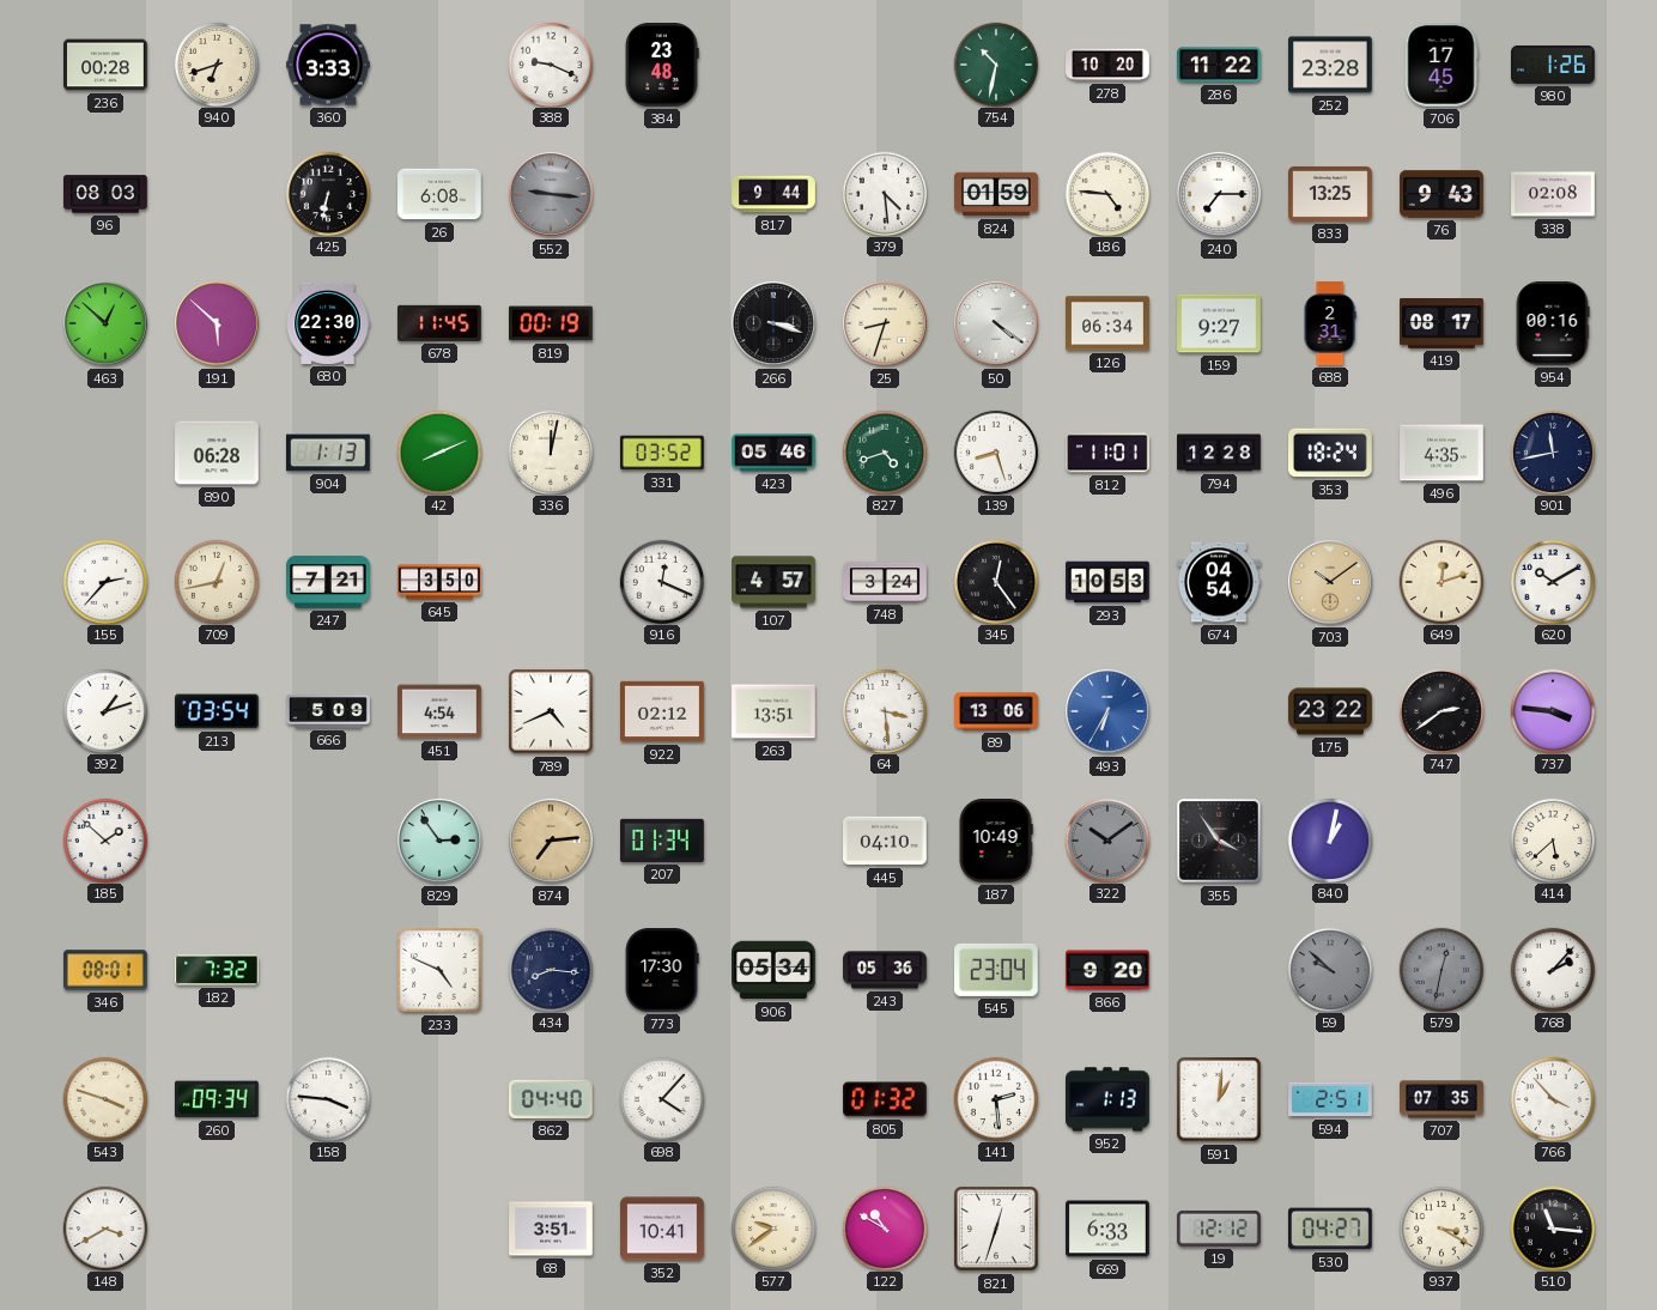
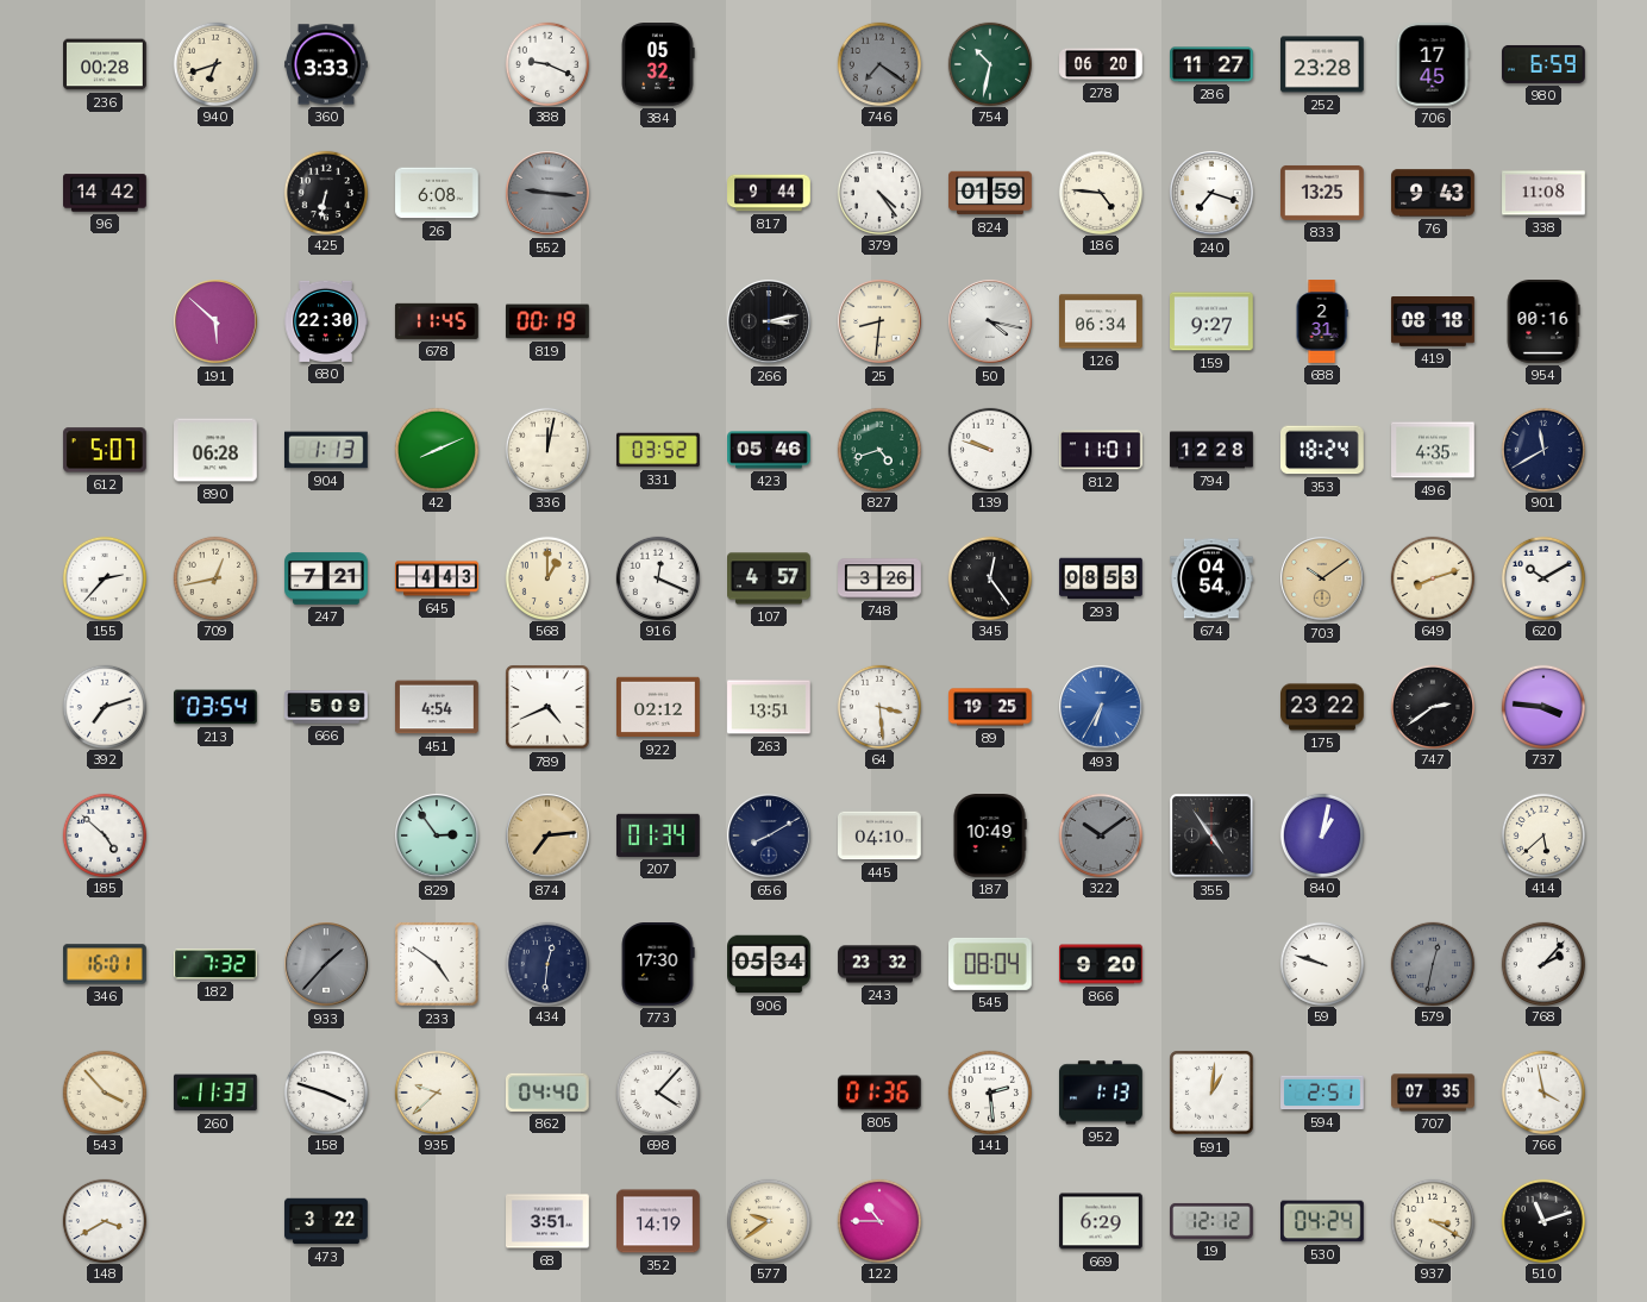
384: 23:48 -> 05:32 (658, 65)
746: none -> 7:21 (878, 63)
278: 10:20 -> 06:20 (1101, 64)
286: 11:22 -> 11:27 (1211, 64)
980: 1:26 -> 6:59 (1543, 64)
96: 08:03 -> 14:42 (105, 193)
379: 4:29 -> 4:24 (878, 192)
240: 7:15 -> 7:18 (1211, 193)
338: 02:08 -> 11:08 (1543, 193)
463: 12:52 -> none (105, 323)
266: 3:18 -> 3:13 (769, 321)
25: 8:33 -> 8:31 (879, 321)
50: 4:21 -> 4:17 (990, 321)
419: 08:17 -> 08:18 (1433, 321)
612: none -> 5:07 (105, 450)
139: 8:27 -> 9:48 (989, 449)
901: 11:43 -> 11:40 (1542, 449)
645: 3:50 -> 4:43 (437, 578)
568: none -> 1:00 (546, 577)
748: 3:24 -> 3:26 (879, 578)
293: 10:53 -> 08:53 (1101, 578)
649: 12:12 -> 8:12 (1432, 577)
392: 1:12 -> 7:12 (104, 706)
89: 13:06 -> 19:25 (990, 707)
185: 1:52 -> 4:52 (104, 834)
656: none -> 8:10 (769, 835)
355: 3:54 -> 4:54 (1211, 835)
346: 08:01 -> 16:01 (105, 964)
933: none -> 1:37 (326, 964)
233: 4:49 -> 4:51 (437, 964)
434: 8:16 -> 12:31 (546, 963)
243: 05:36 -> 23:32 (879, 964)
545: 23:04 -> 08:04 (991, 964)
59: 9:52 -> 9:48 (1321, 963)
59 dial: grey -> white (1321, 963)
543: 3:48 -> 3:53 (104, 1091)
260: 09:34 -> 11:33 (215, 1093)
158: 3:46 -> 3:48 (325, 1091)
935: none -> 9:38 (436, 1091)
805: 01:32 -> 01:36 (881, 1093)
766: 3:53 -> 3:58 (1542, 1091)
473: none -> 3:22 (326, 1221)
352: 10:41 -> 14:19 (658, 1221)
122: 10:50 -> 10:45 (878, 1220)
821: 12:33 -> none (996, 1229)
669: 6:33 -> 6:29 (1101, 1221)
530: 04:27 -> 04:24 (1323, 1221)
510: 11:16 -> 11:12 (1542, 1220)
